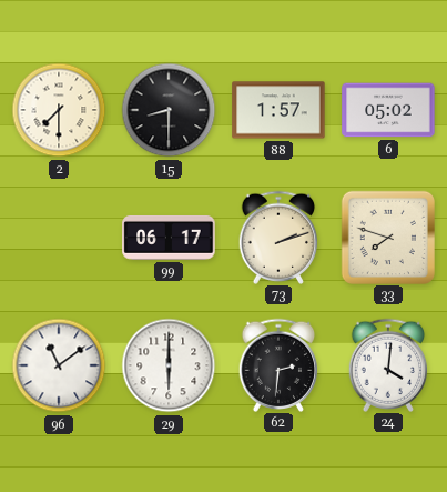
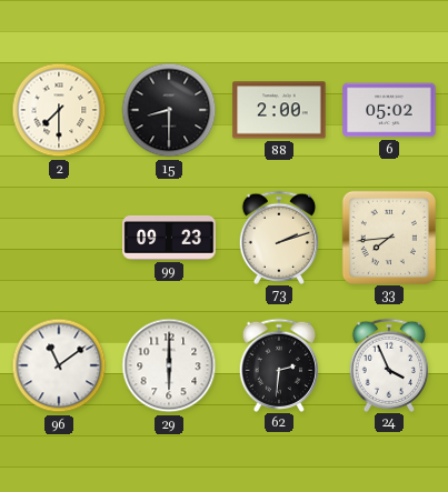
88: 1:57 -> 2:00 (279, 110)
99: 06:17 -> 09:23 (169, 238)
33: 7:48 -> 7:44 (388, 237)
24: 4:01 -> 3:56 (389, 364)
